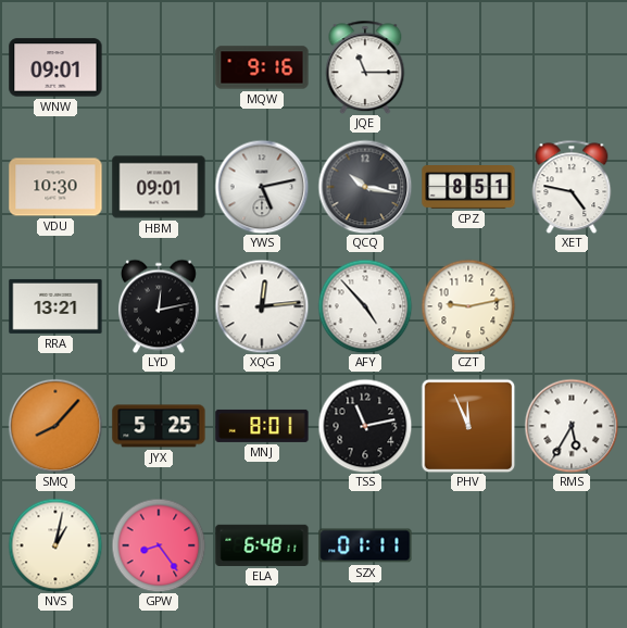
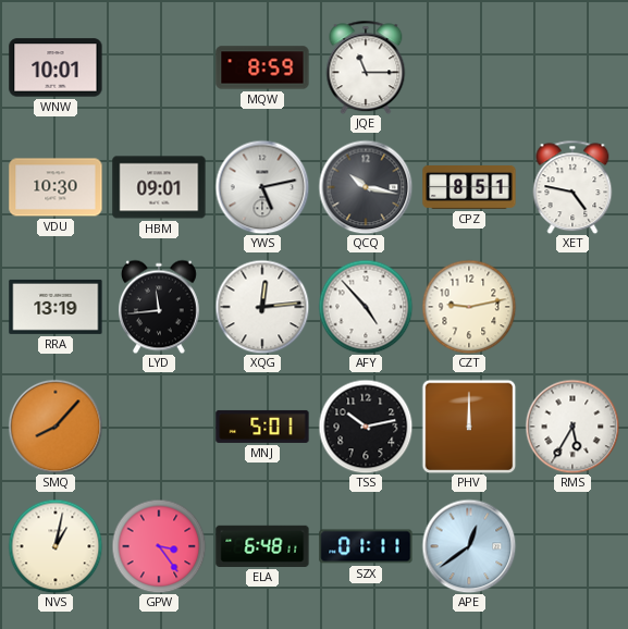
WNW: 09:01 -> 10:01 (56, 67)
MQW: 9:16 -> 8:59 (262, 67)
RRA: 13:21 -> 13:19 (56, 307)
LYD: 12:13 -> 11:44 (159, 307)
JYX: 5:25 -> none (159, 426)
MNJ: 8:01 -> 5:01 (262, 427)
TSS: 11:13 -> 10:13 (366, 427)
PHV: 11:56 -> 12:00 (469, 427)
GPW: 8:24 -> 3:24 (159, 546)
APE: none -> 12:39 (469, 546)
